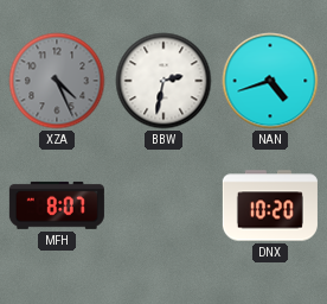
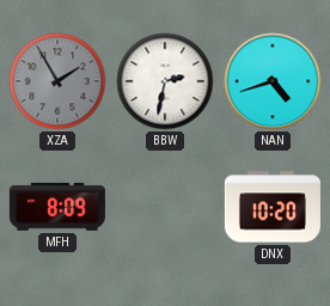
XZA: 4:26 -> 1:55 (57, 81)
MFH: 8:07 -> 8:09 (57, 207)
